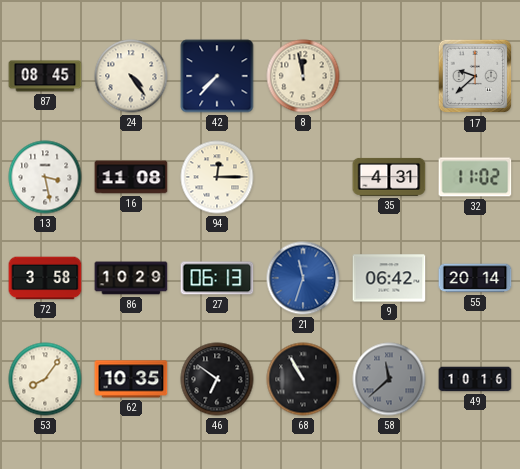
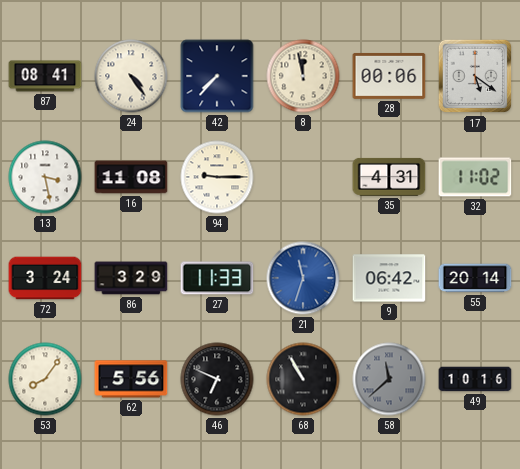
87: 08:45 -> 08:41 (45, 76)
28: none -> 00:06 (389, 76)
17: 9:38 -> 5:21 (475, 76)
94: 12:15 -> 9:15 (217, 177)
72: 3:58 -> 3:24 (45, 278)
86: 10:29 -> 3:29 (131, 278)
27: 06:13 -> 11:33 (217, 278)
62: 10:35 -> 5:56 (131, 379)
46: 6:51 -> 6:49 (217, 379)
